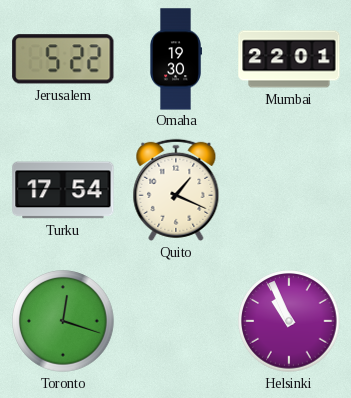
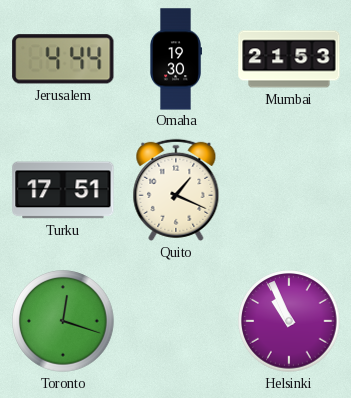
Jerusalem: 5:22 -> 4:44 (63, 59)
Mumbai: 22:01 -> 21:53 (289, 59)
Turku: 17:54 -> 17:51 (63, 190)
